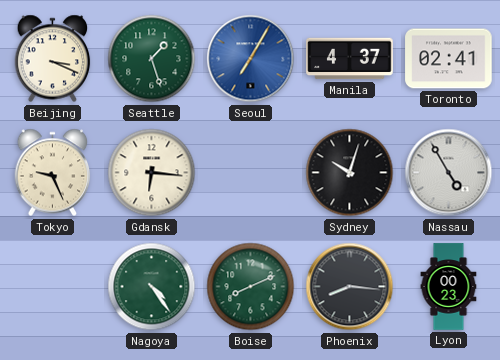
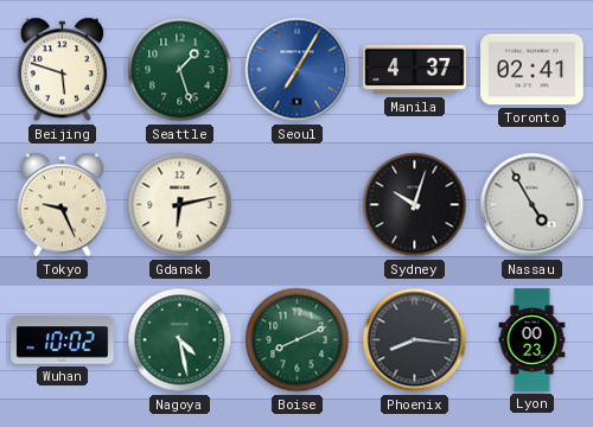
Beijing: 3:19 -> 5:48 (63, 70)
Gdansk: 6:16 -> 6:13 (180, 205)
Wuhan: none -> 10:02 (63, 340)
Nagoya: 4:24 -> 4:28 (180, 340)
